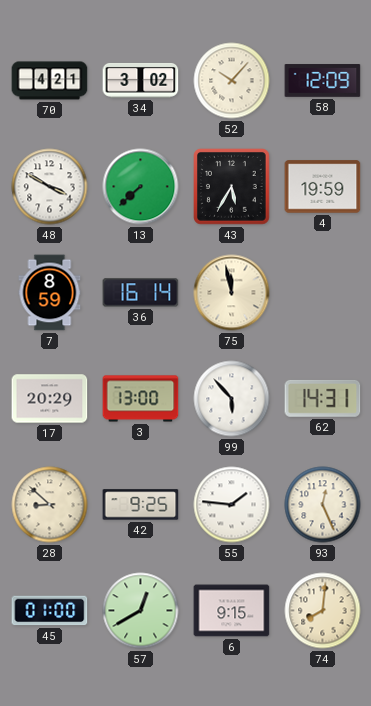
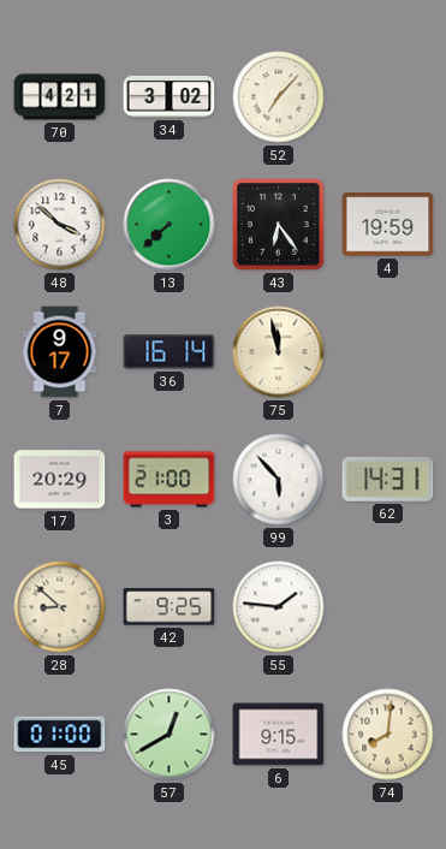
52: 10:07 -> 7:07 (279, 97)
58: 12:09 -> none (323, 81)
48: 3:50 -> 3:52 (60, 225)
43: 5:35 -> 6:24 (279, 225)
7: 8:59 -> 9:17 (60, 352)
3: 13:00 -> 21:00 (170, 480)
93: 12:26 -> none (323, 505)
